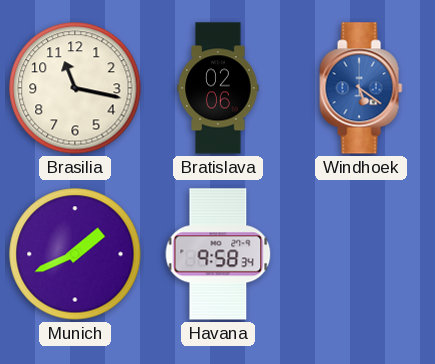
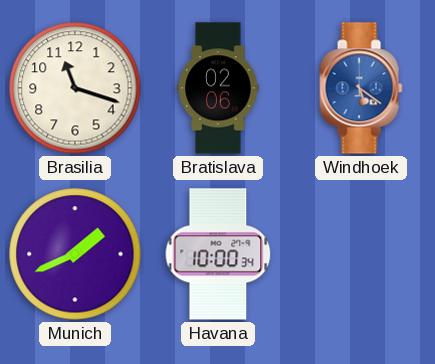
Brasilia: 11:17 -> 11:18 (75, 88)
Havana: 9:58 -> 10:00 (218, 254)
